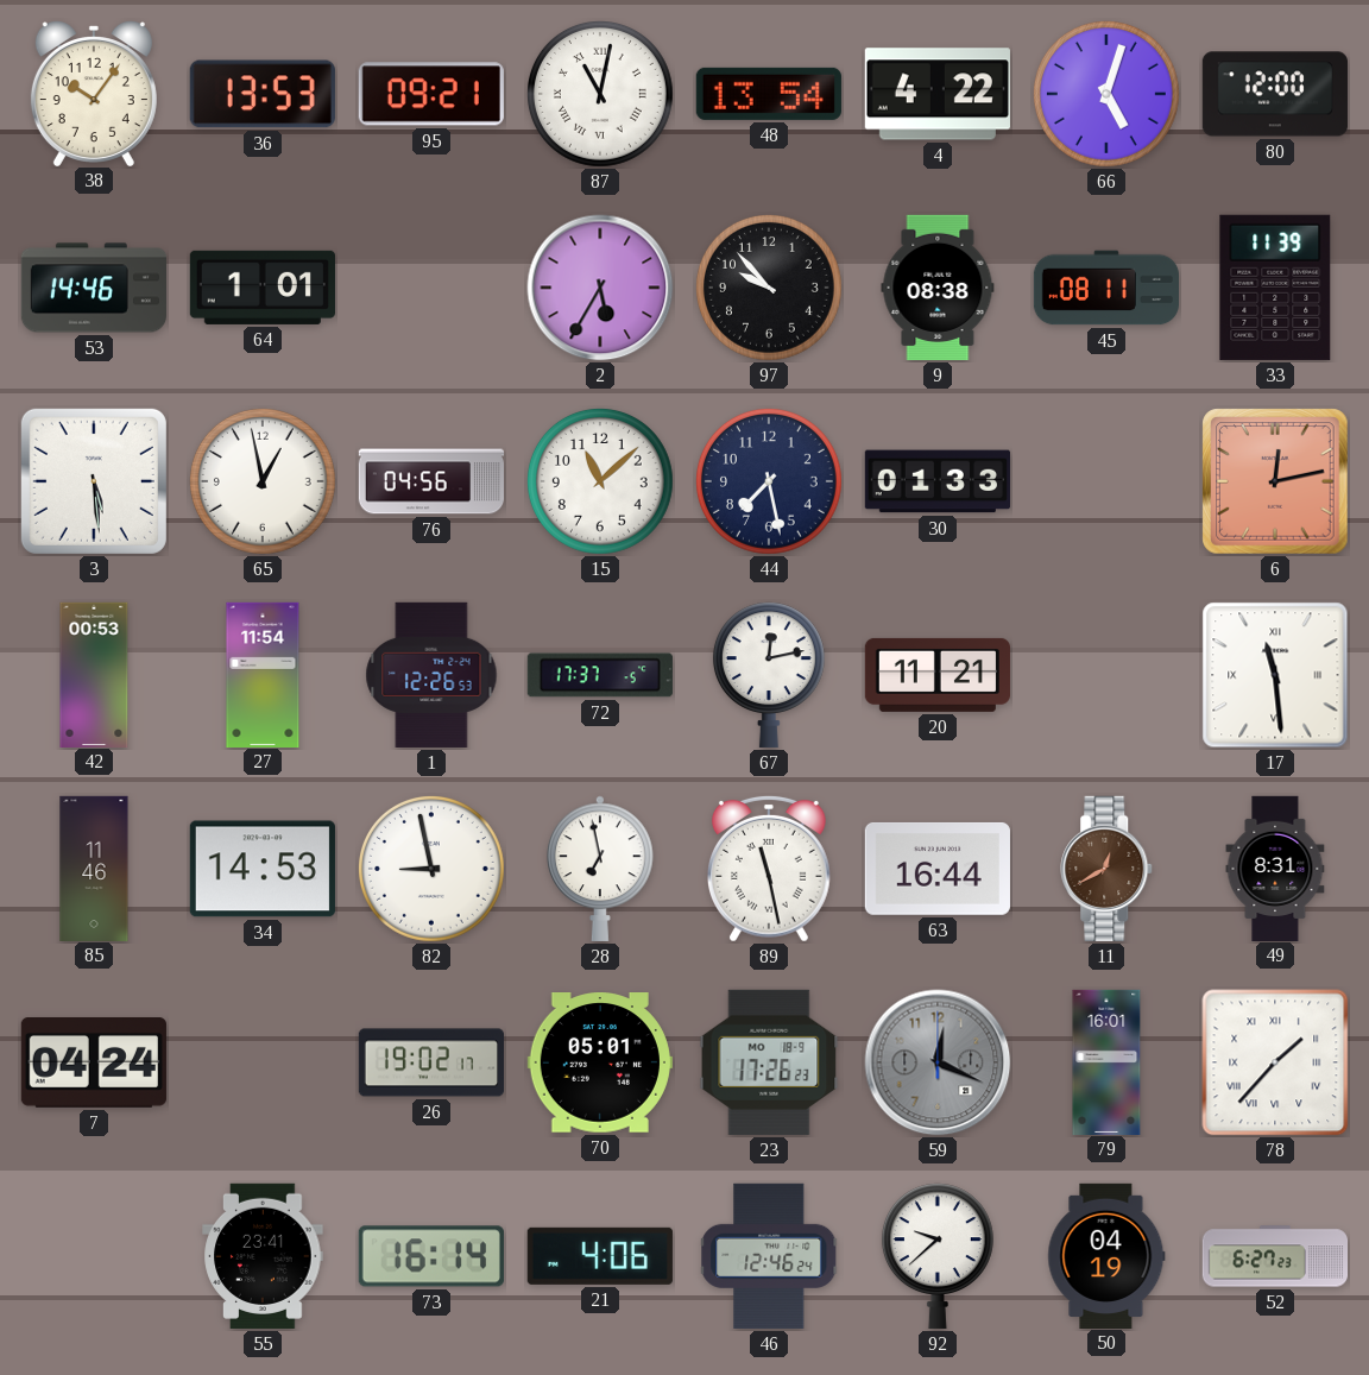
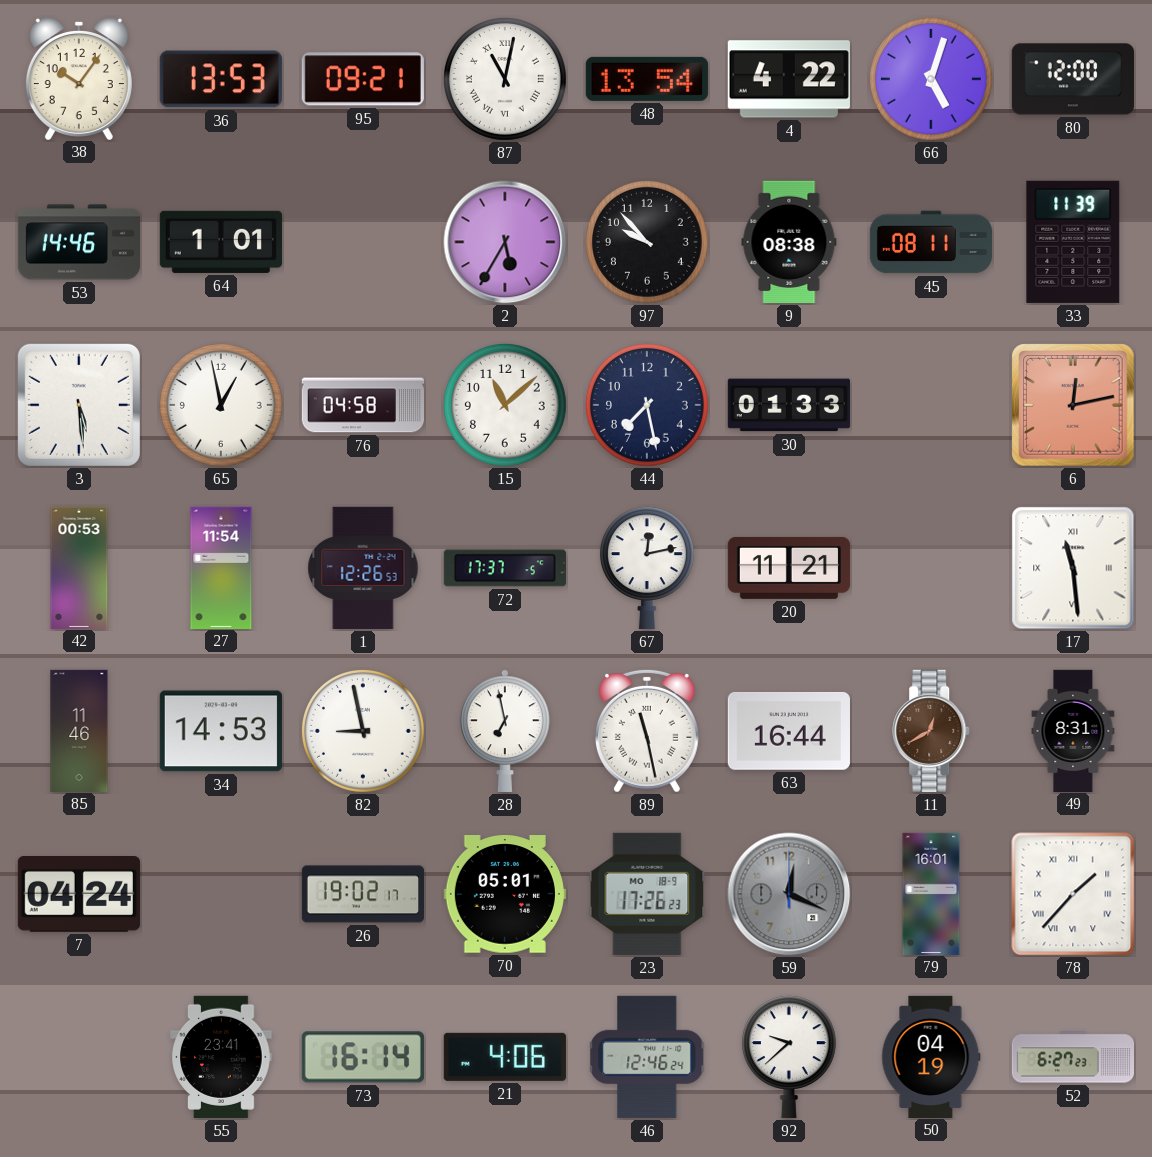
76: 04:56 -> 04:58 (362, 405)
